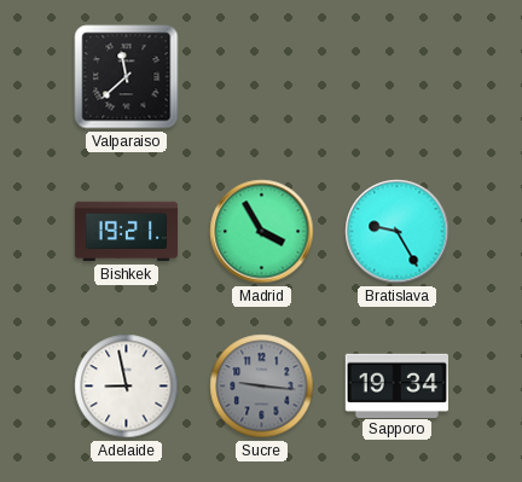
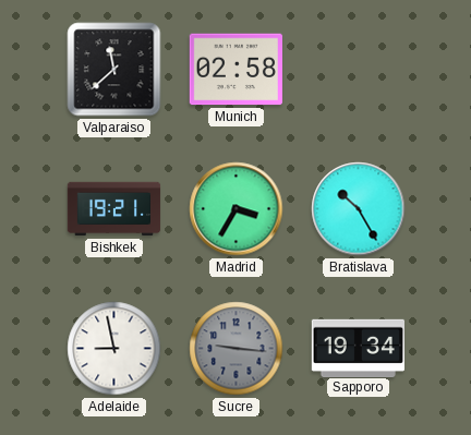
Munich: none -> 02:58 (235, 70)
Madrid: 3:55 -> 3:35 (237, 209)
Bratislava: 9:25 -> 10:25 (359, 209)
